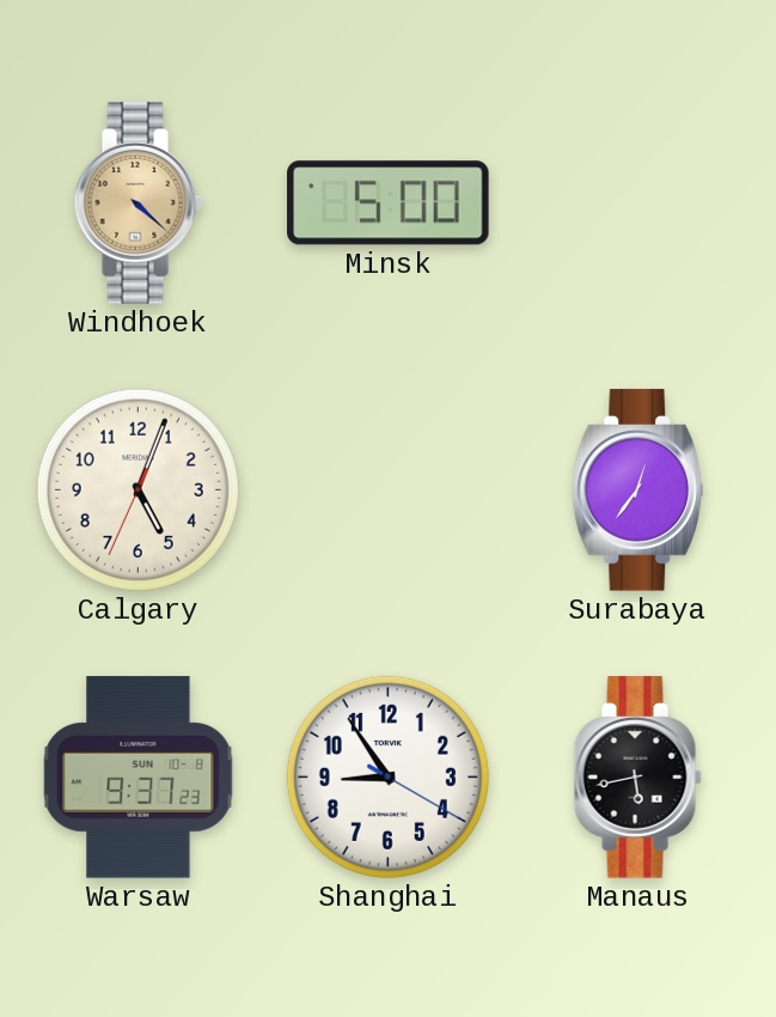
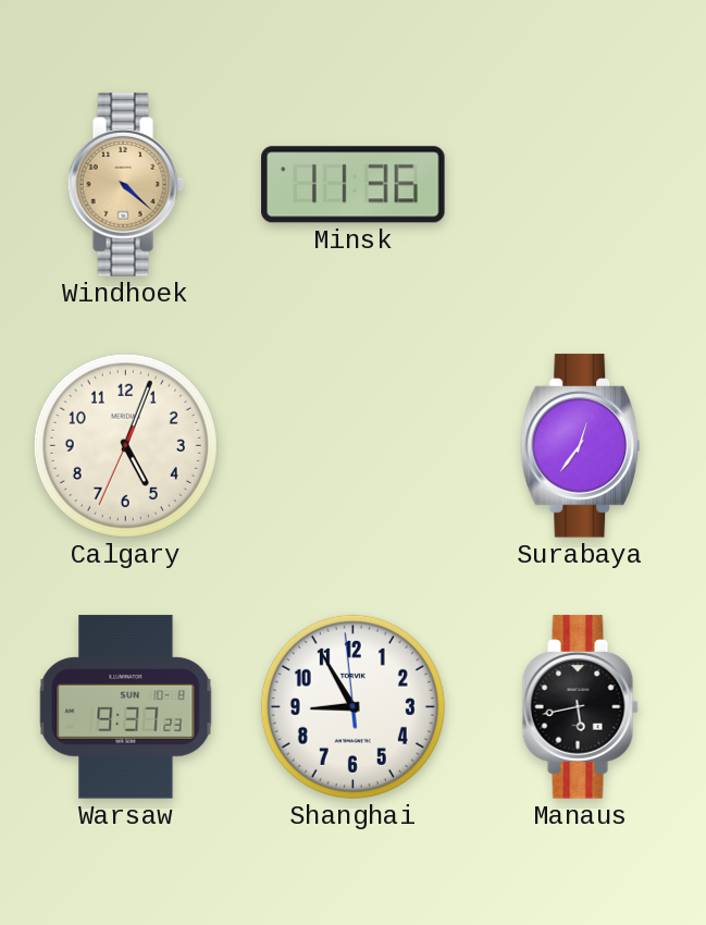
Minsk: 5:00 -> 11:36 (354, 185)
Shanghai: 8:54:20 -> 8:54:59 (352, 706)
